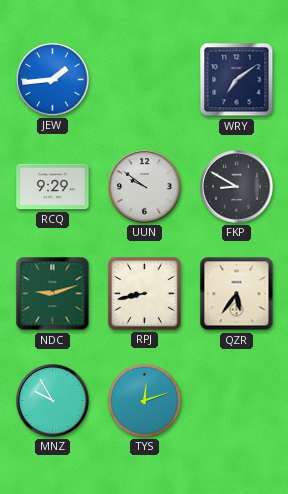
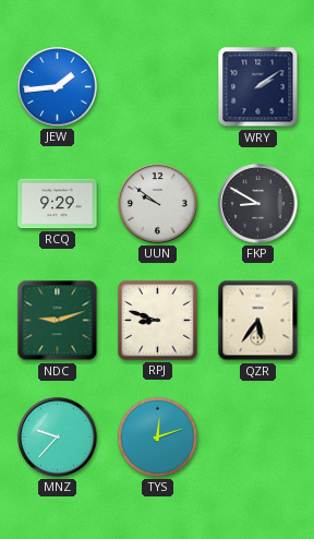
WRY: 7:09 -> 2:09 (258, 87)
RPJ: 8:43 -> 8:48 (158, 321)
MNZ: 9:55 -> 9:37 (58, 438)
